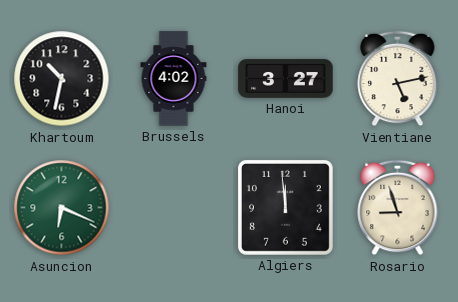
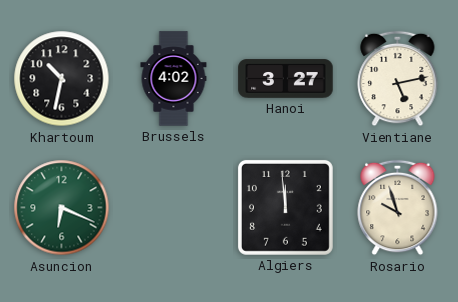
Rosario: 8:57 -> 9:57 (398, 208)
